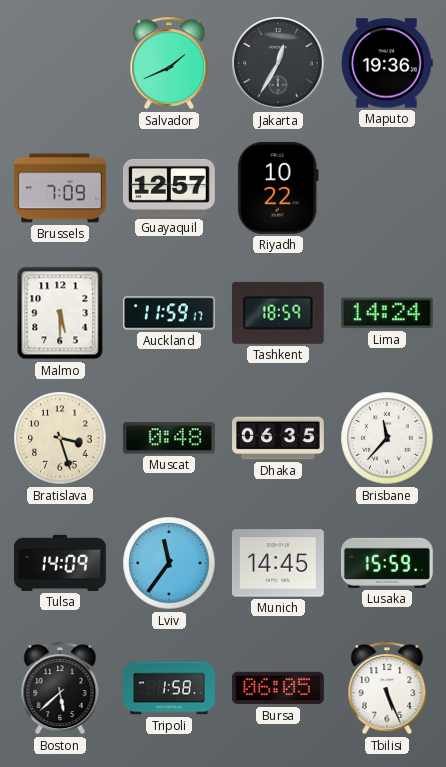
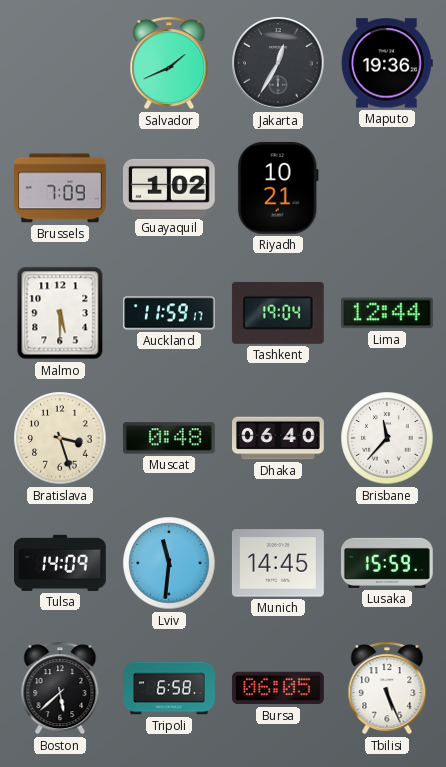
Guayaquil: 12:57 -> 1:02 (169, 188)
Riyadh: 10:22 -> 10:21 (278, 188)
Tashkent: 18:59 -> 19:04 (278, 313)
Lima: 14:24 -> 12:44 (387, 313)
Dhaka: 06:35 -> 06:40 (278, 438)
Lviv: 11:36 -> 11:31 (169, 563)
Tripoli: 1:58 -> 6:58 (170, 688)
